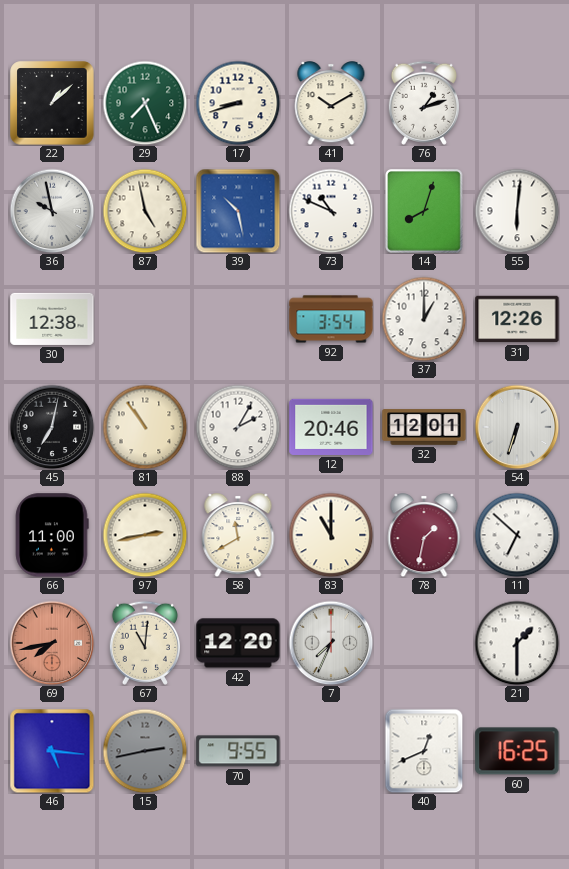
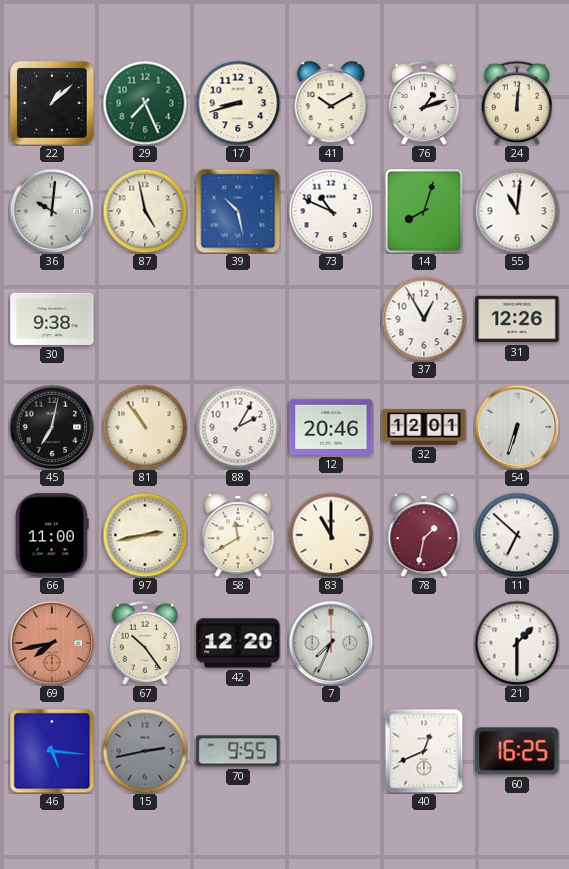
24: none -> 12:01 (517, 103)
36: 9:58 -> 10:01 (52, 211)
55: 6:01 -> 11:01 (517, 211)
30: 12:38 -> 9:38 (52, 319)
92: 3:54 -> none (331, 319)
37: 1:00 -> 12:55 (424, 319)
67: 11:01 -> 10:24 (145, 643)
